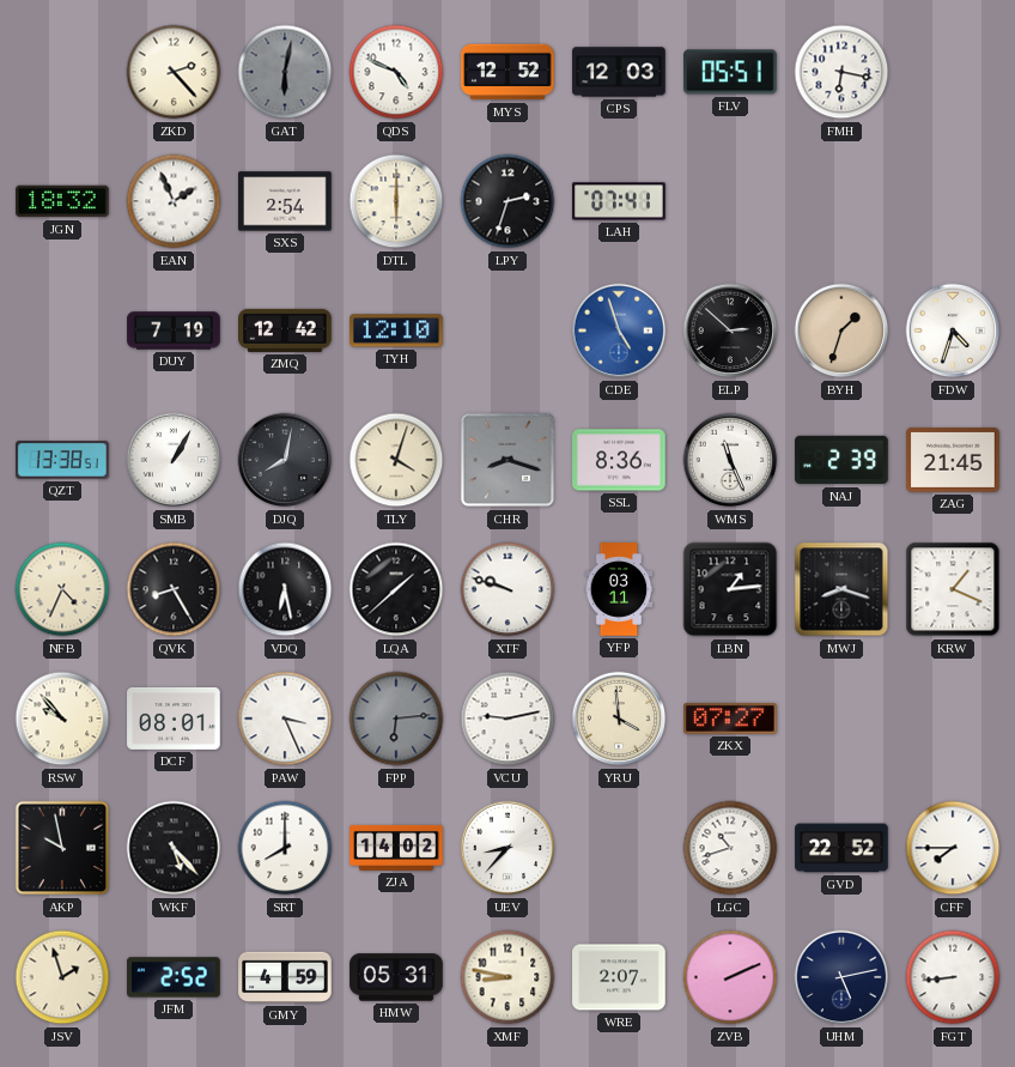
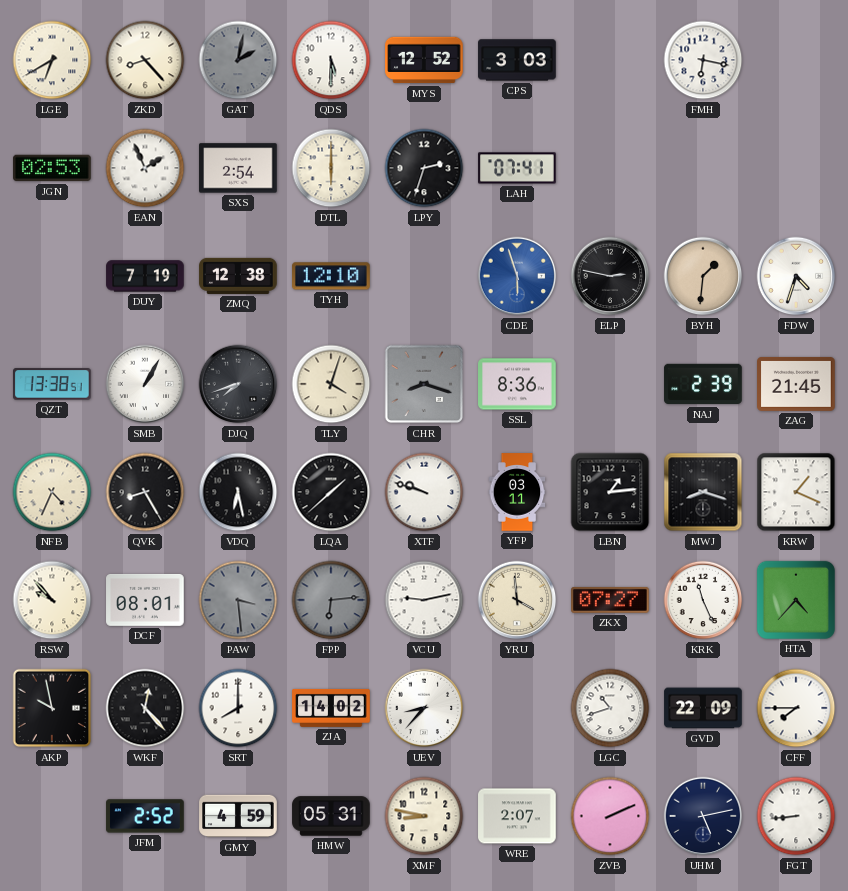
LGE: none -> 6:40 (52, 60)
ZKD: 2:23 -> 8:23 (145, 60)
GAT: 6:02 -> 2:02 (238, 60)
QDS: 4:49 -> 5:30 (331, 60)
CPS: 12:03 -> 3:03 (517, 60)
FLV: 05:51 -> none (731, 72)
JGN: 18:32 -> 02:53 (52, 168)
ZMQ: 12:42 -> 12:38 (238, 276)
CDE: 4:57 -> 5:57 (517, 276)
ELP: 2:52 -> 2:47 (610, 276)
BYH: 1:33 -> 1:31 (703, 276)
DJQ: 8:02 -> 7:42 (238, 384)
WMS: 11:26 -> none (730, 460)
PAW: 3:26 -> 3:29 (238, 600)
PAW dial: white -> grey (238, 600)
KRK: none -> 11:26 (703, 600)
HTA: none -> 4:37 (796, 600)
WKF: 5:23 -> 12:23 (145, 708)
GVD: 22:52 -> 22:09 (703, 708)
JSV: 1:57 -> none (62, 977)
